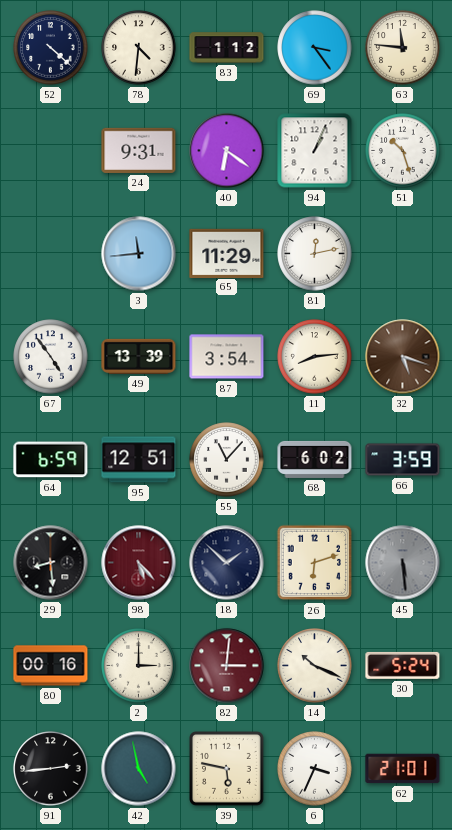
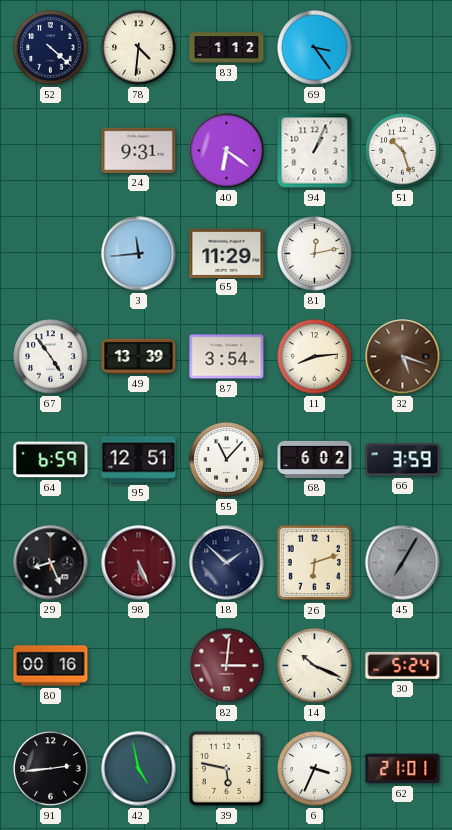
63: 11:46 -> none (403, 48)
29: 8:29 -> 8:26 (51, 563)
98: 5:23 -> 5:26 (139, 563)
45: 5:29 -> 7:05 (403, 563)
2: 3:00 -> none (139, 666)
